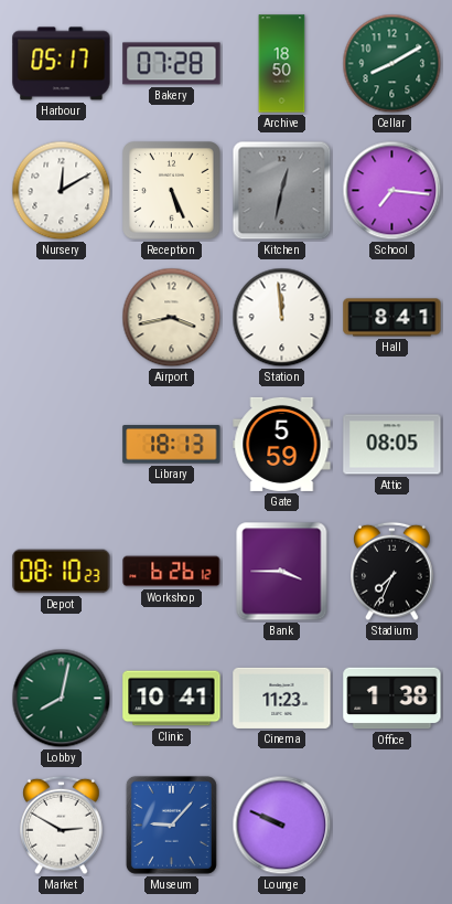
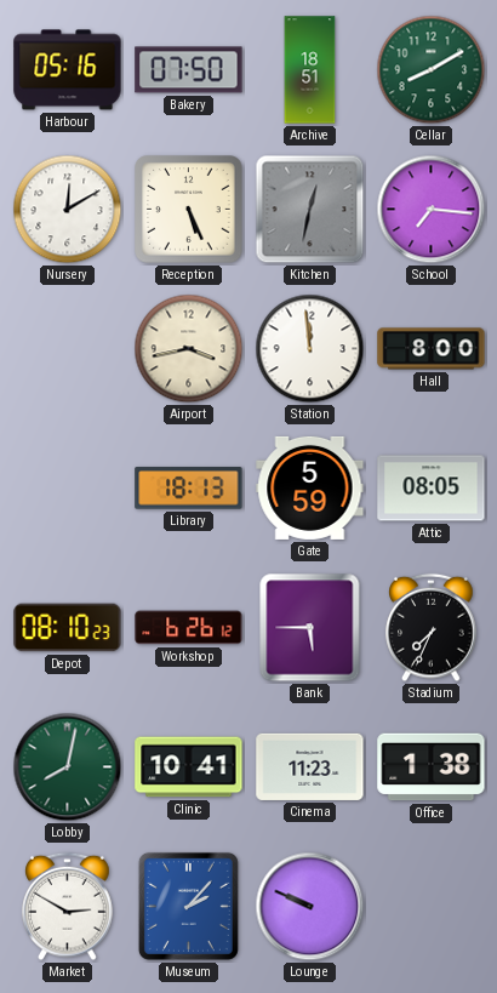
Harbour: 05:17 -> 05:16 (68, 70)
Bakery: 07:28 -> 07:50 (189, 70)
Archive: 18:50 -> 18:51 (310, 70)
Hall: 8:41 -> 8:00 (432, 349)
Bank: 3:45 -> 5:45 (310, 628)
Museum: 9:07 -> 2:07 (188, 906)
